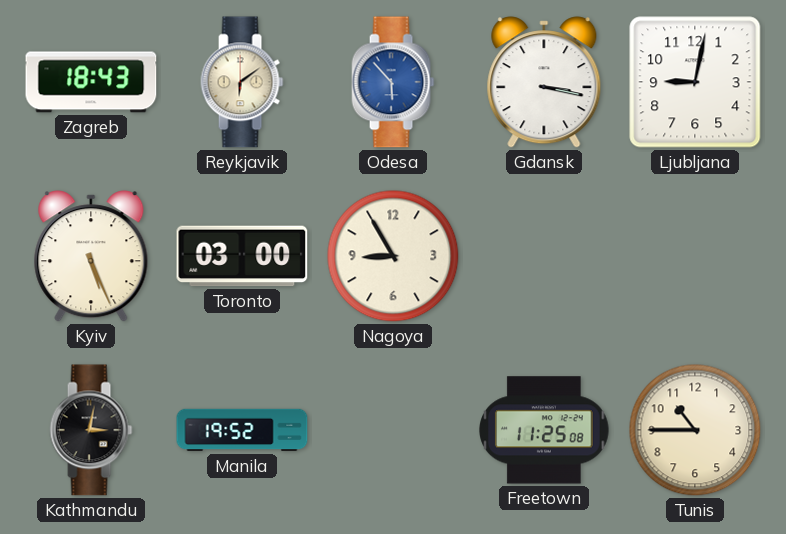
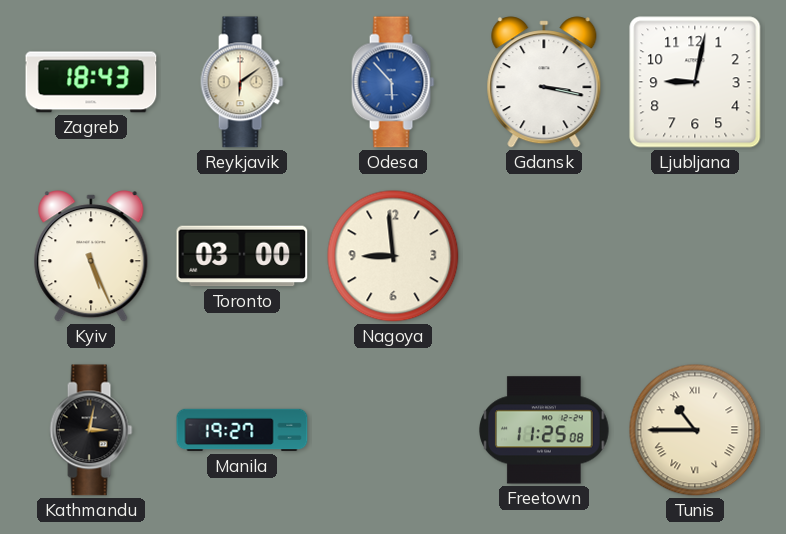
Nagoya: 8:55 -> 8:59 (393, 256)
Manila: 19:52 -> 19:27 (242, 430)
Tunis numerals: Arabic -> Roman (695, 430)
